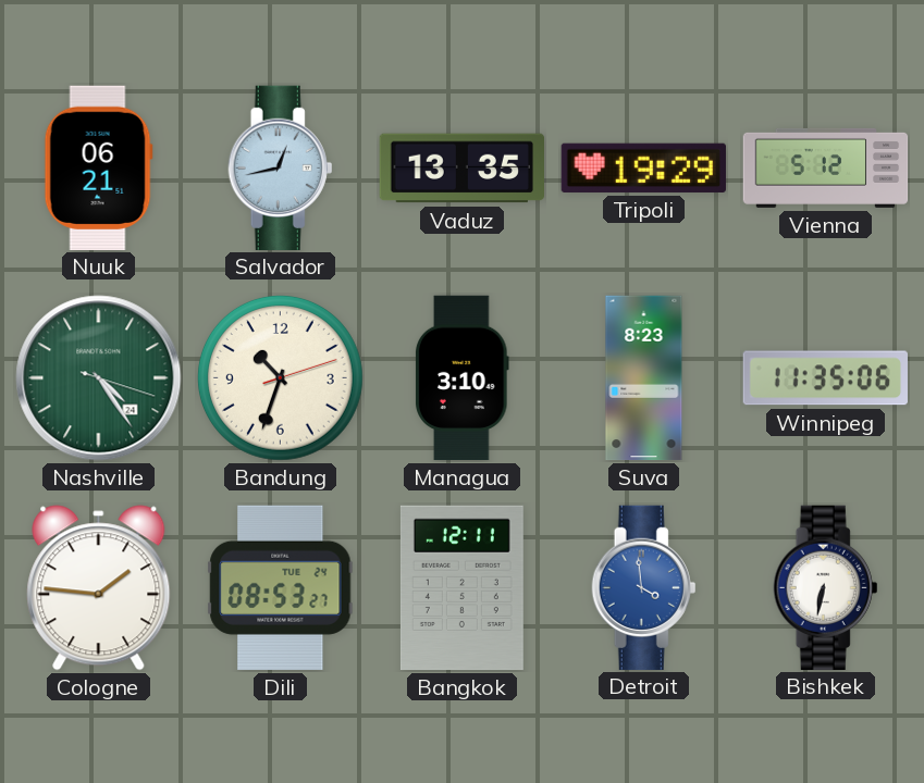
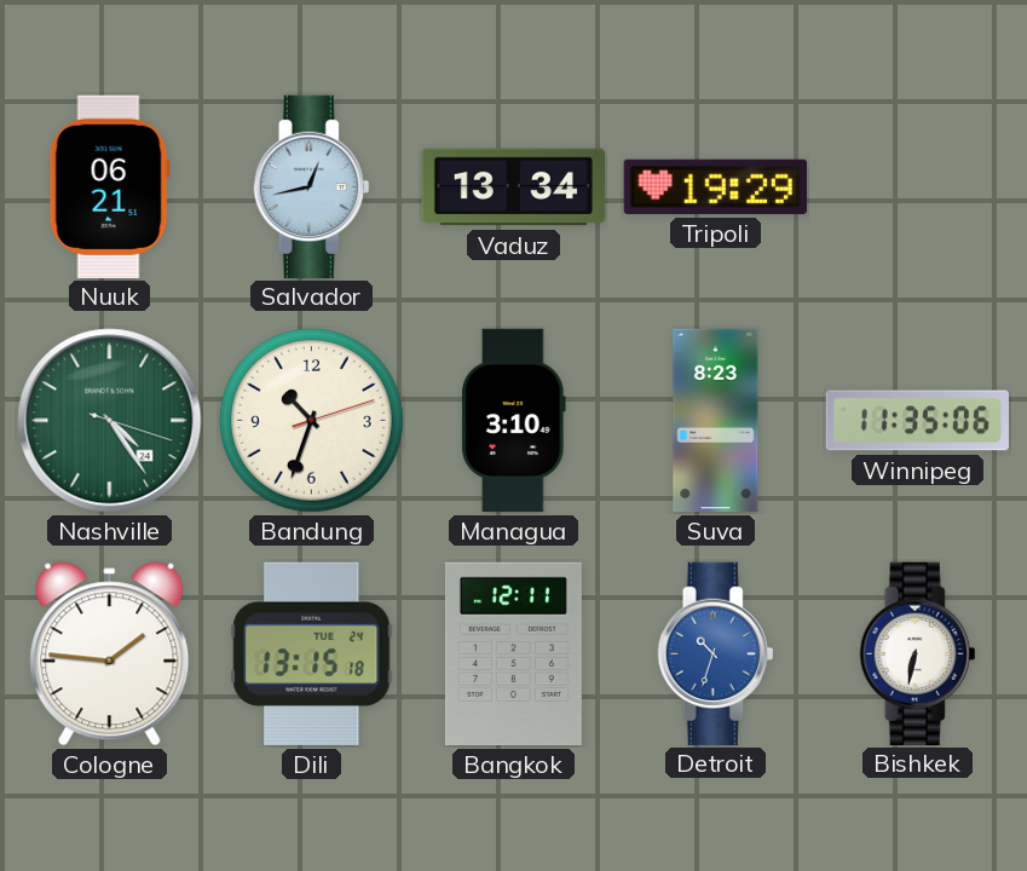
Vaduz: 13:35 -> 13:34 (513, 188)
Vienna: 5:12 -> none (826, 167)
Dili: 08:53 -> 13:15 (312, 653)
Detroit: 3:59 -> 10:33 (716, 653)
